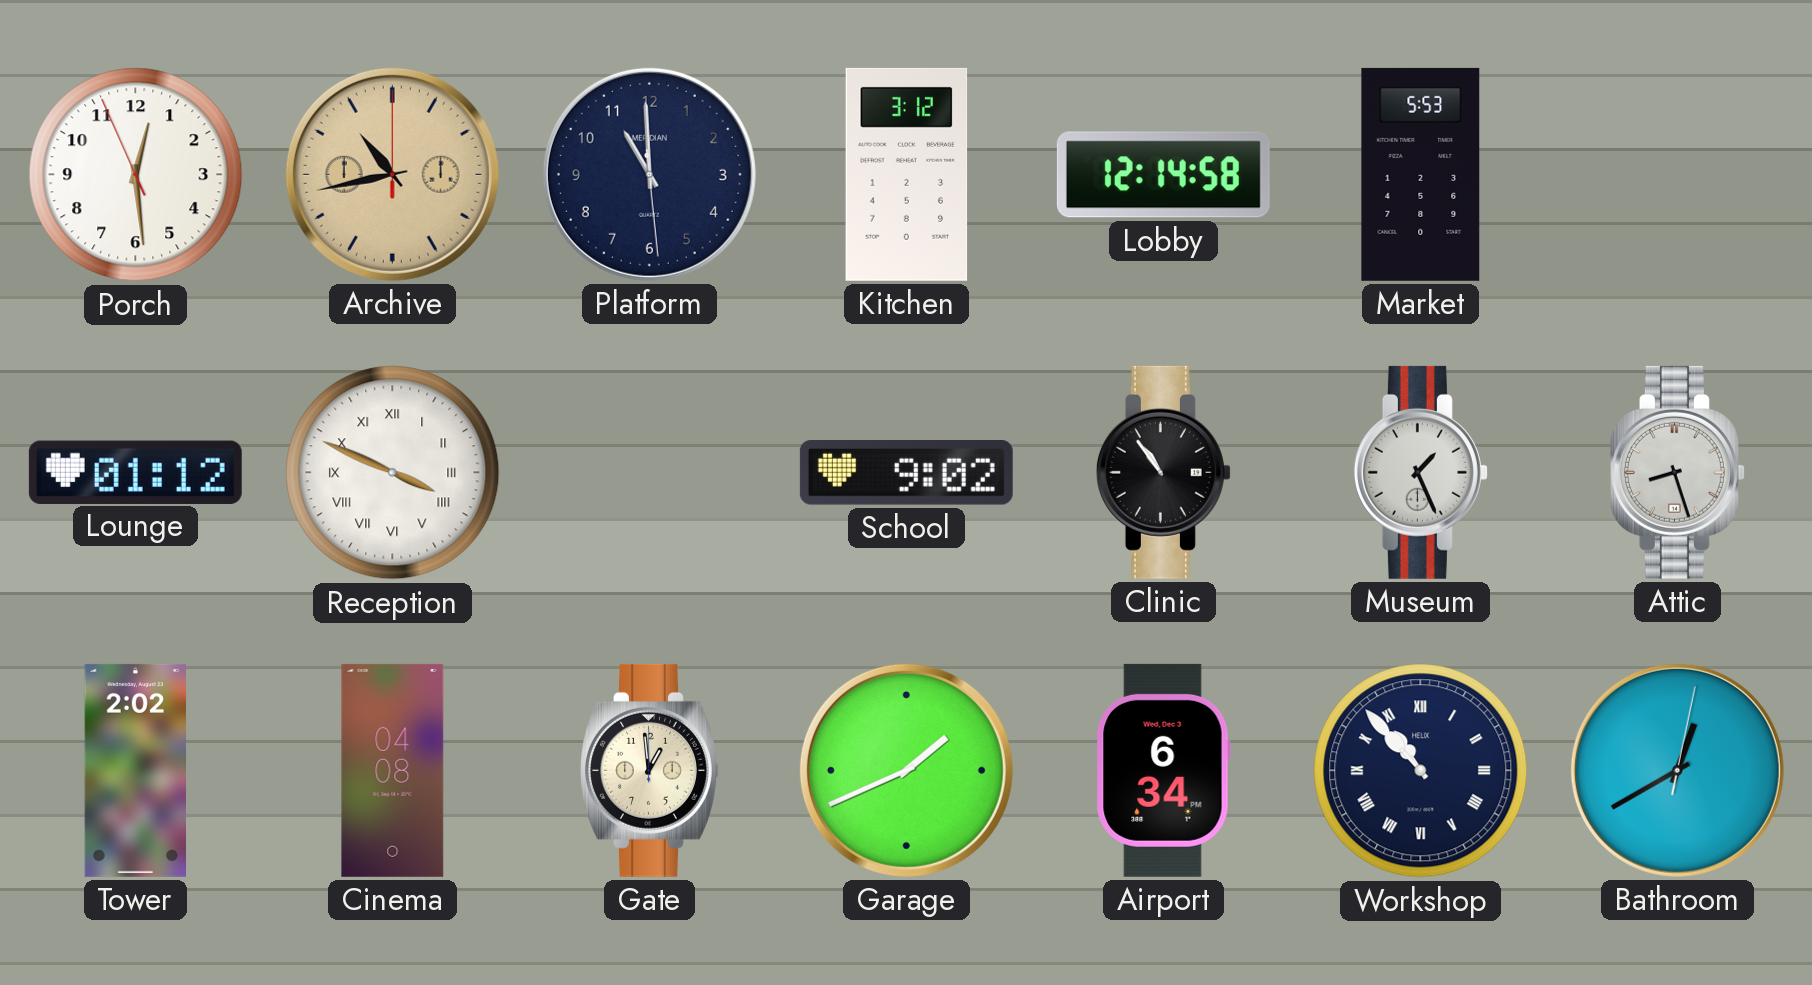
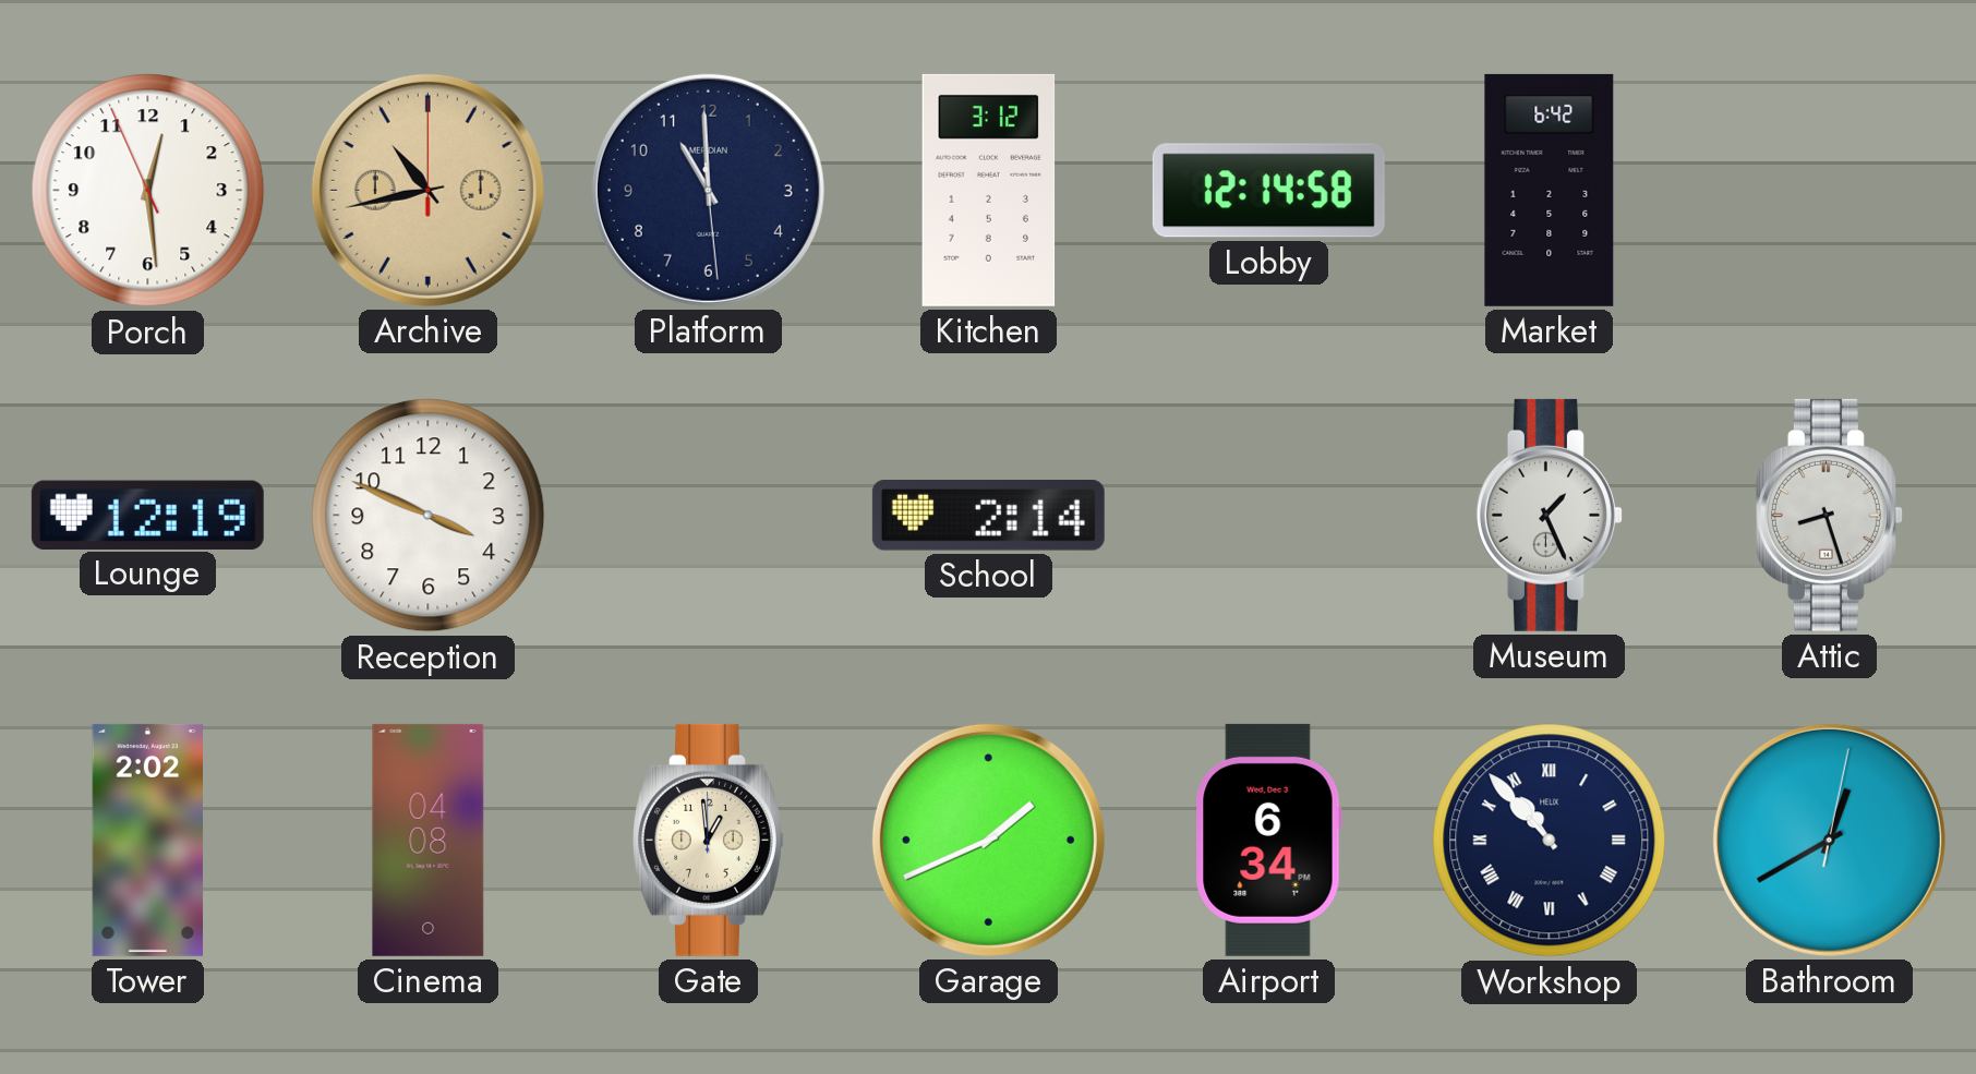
Market: 5:53 -> 6:42 (1550, 190)
Lounge: 01:12 -> 12:19 (147, 515)
Reception numerals: Roman -> Arabic (429, 516)
School: 9:02 -> 2:14 (988, 516)
Clinic: 10:54 -> none (1163, 472)
